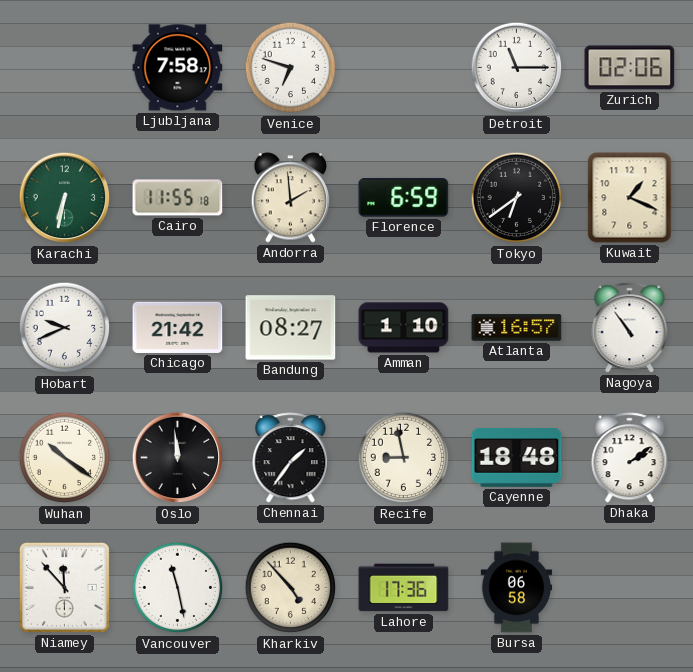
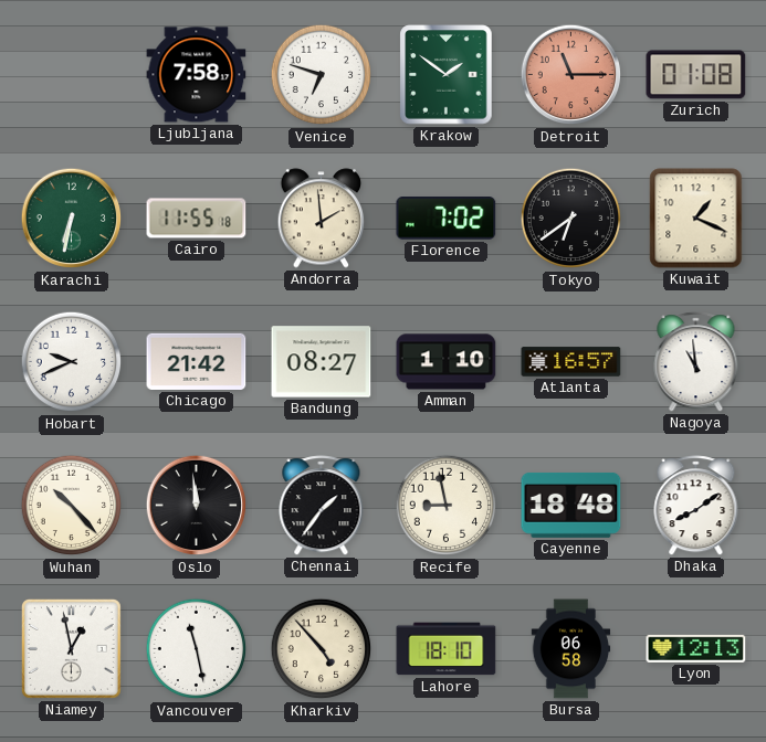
Krakow: none -> 1:51 (447, 75)
Detroit dial: white -> salmon (571, 75)
Zurich: 02:06 -> 01:08 (696, 75)
Florence: 6:59 -> 7:02 (447, 219)
Nagoya: 10:54 -> 10:59 (696, 362)
Wuhan: 10:21 -> 10:23 (72, 506)
Dhaka: 2:09 -> 8:09 (696, 506)
Niamey: 11:53 -> 12:58 (71, 648)
Lahore: 17:36 -> 18:10 (447, 649)
Lyon: none -> 12:13 (696, 648)
